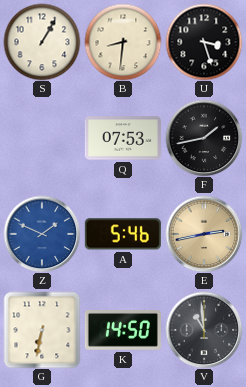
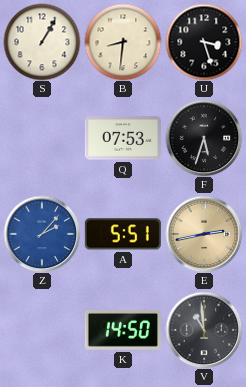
F: 1:43 -> 5:33 (204, 138)
Z: 1:49 -> 2:07 (42, 234)
A: 5:46 -> 5:51 (123, 234)
G: 6:32 -> none (42, 330)
